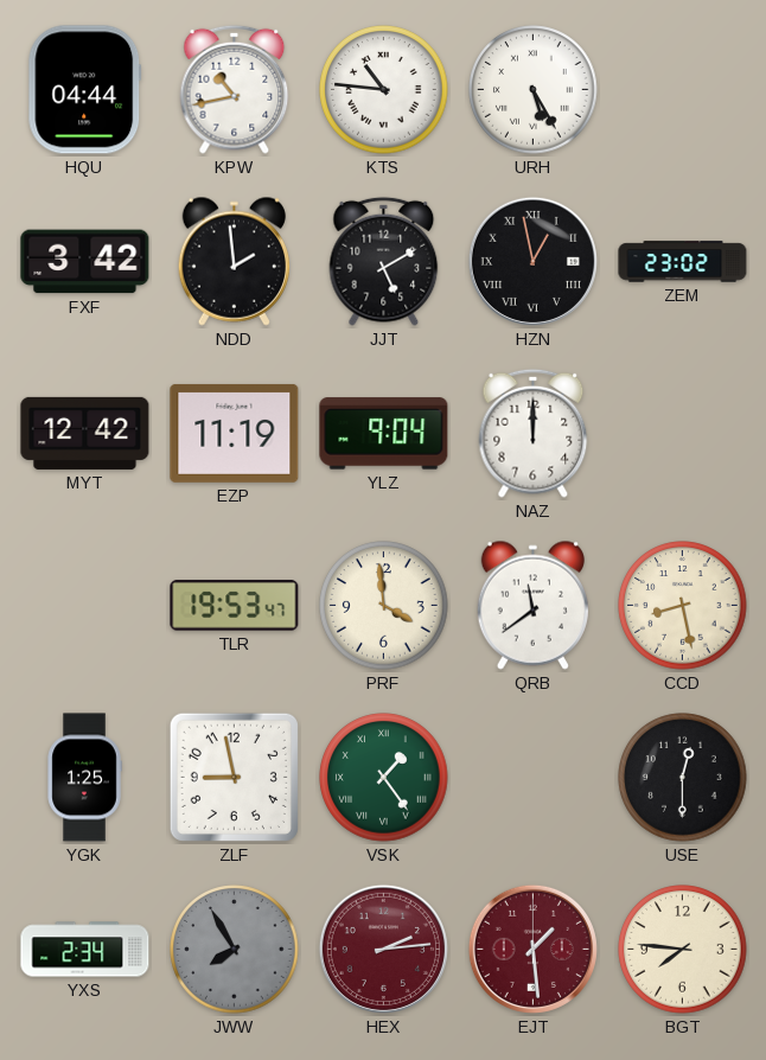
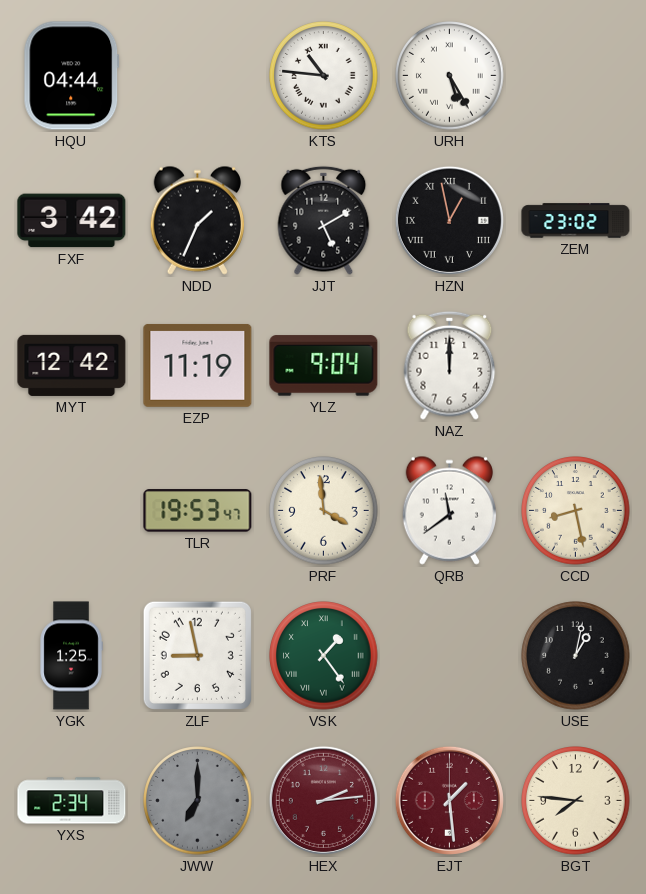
KPW: 10:43 -> none (235, 89)
NDD: 1:59 -> 1:34 (197, 220)
USE: 12:30 -> 1:02 (576, 656)
JWW: 7:55 -> 7:00 (198, 801)
